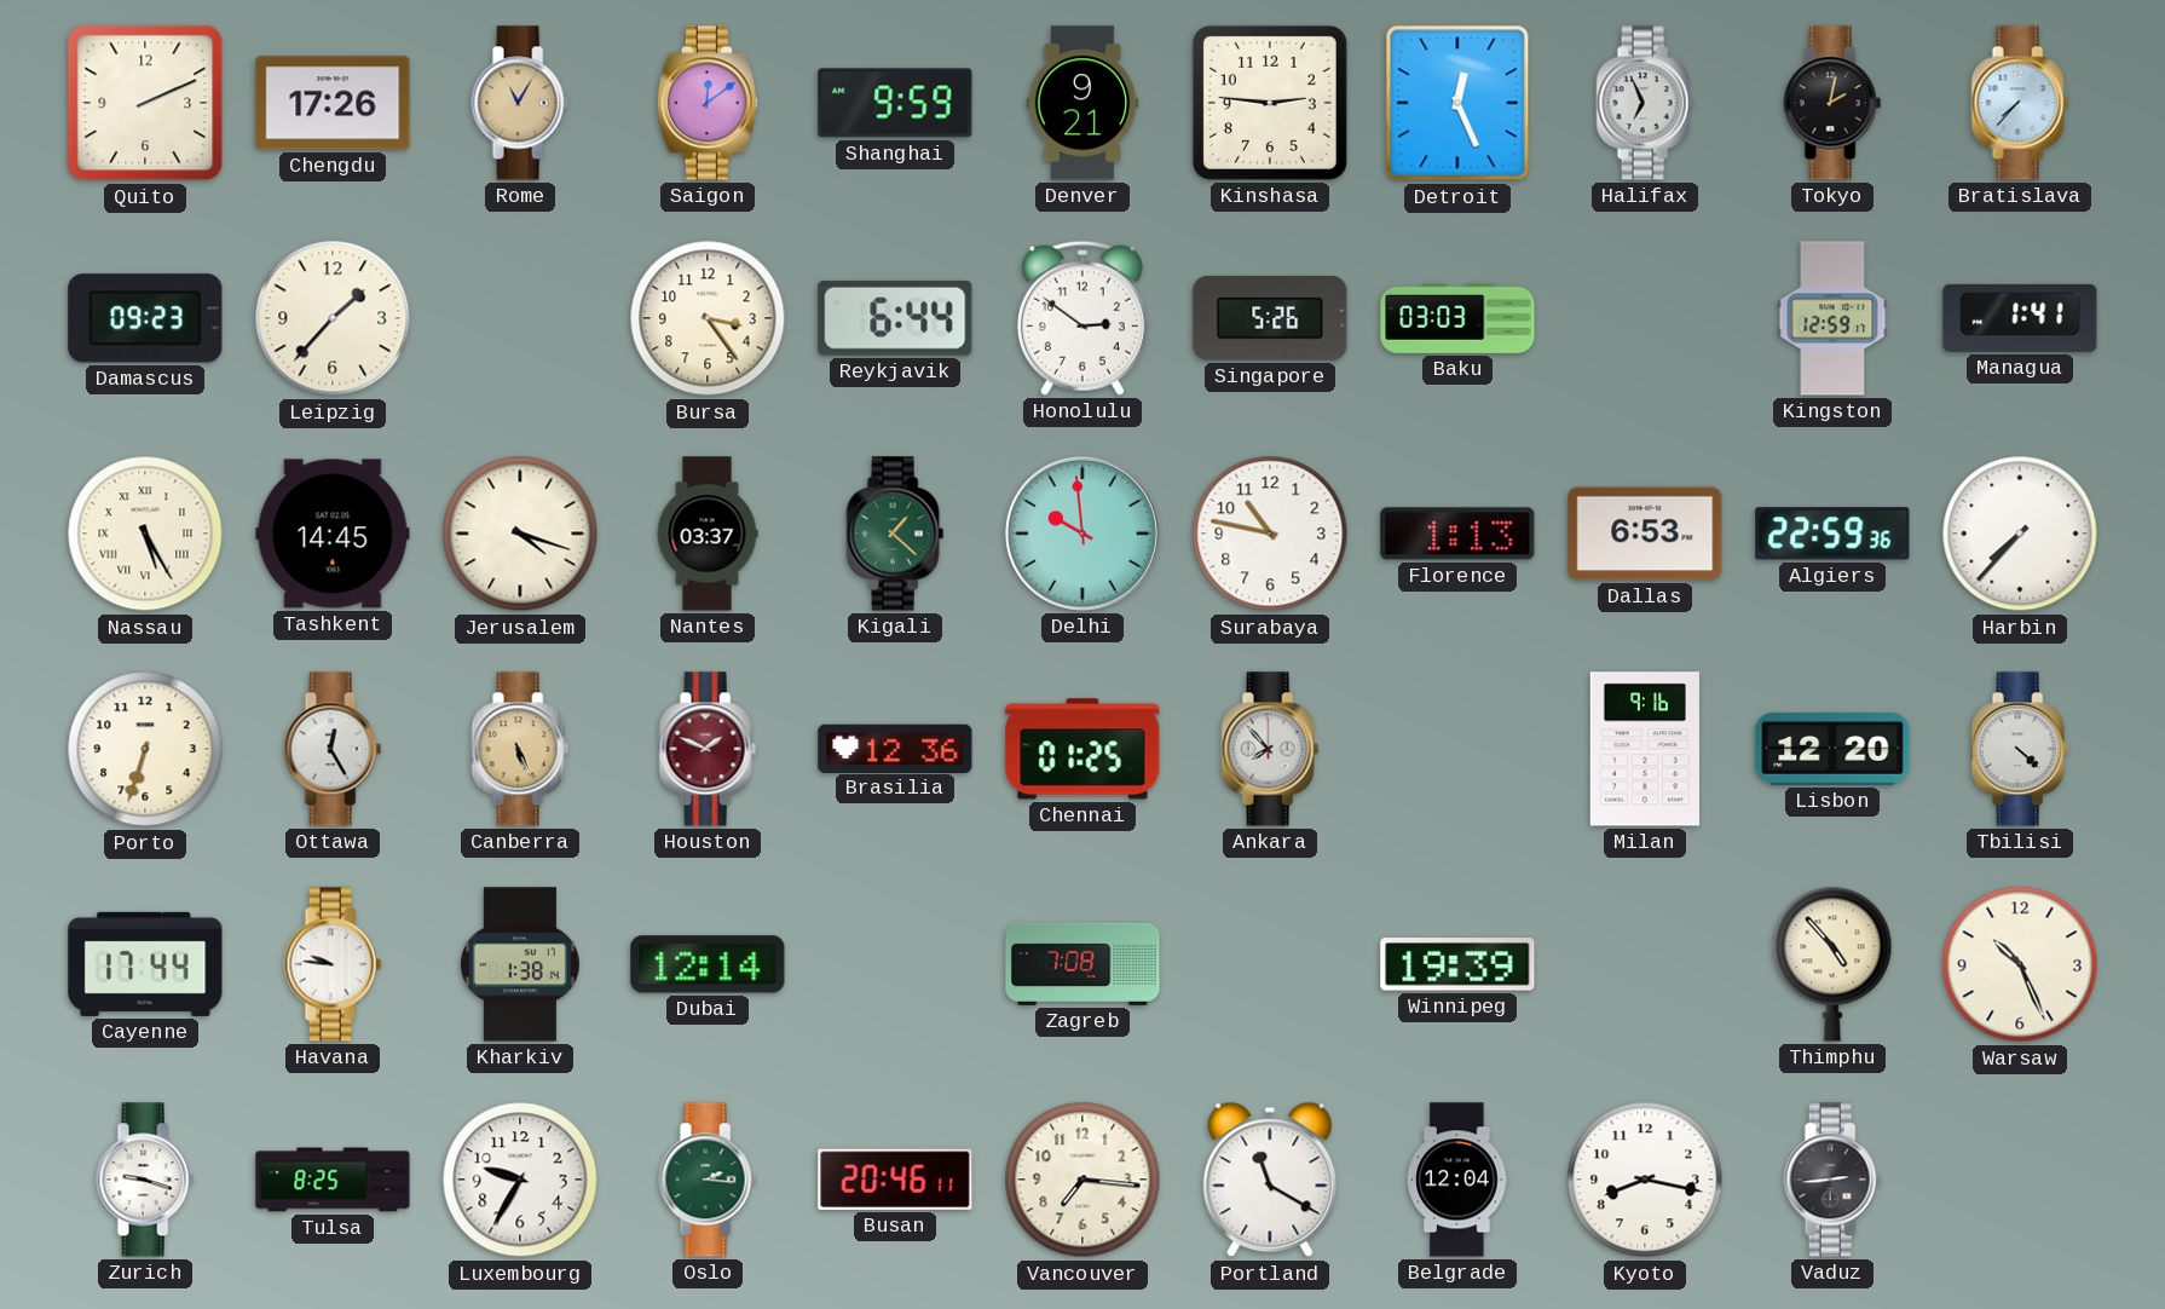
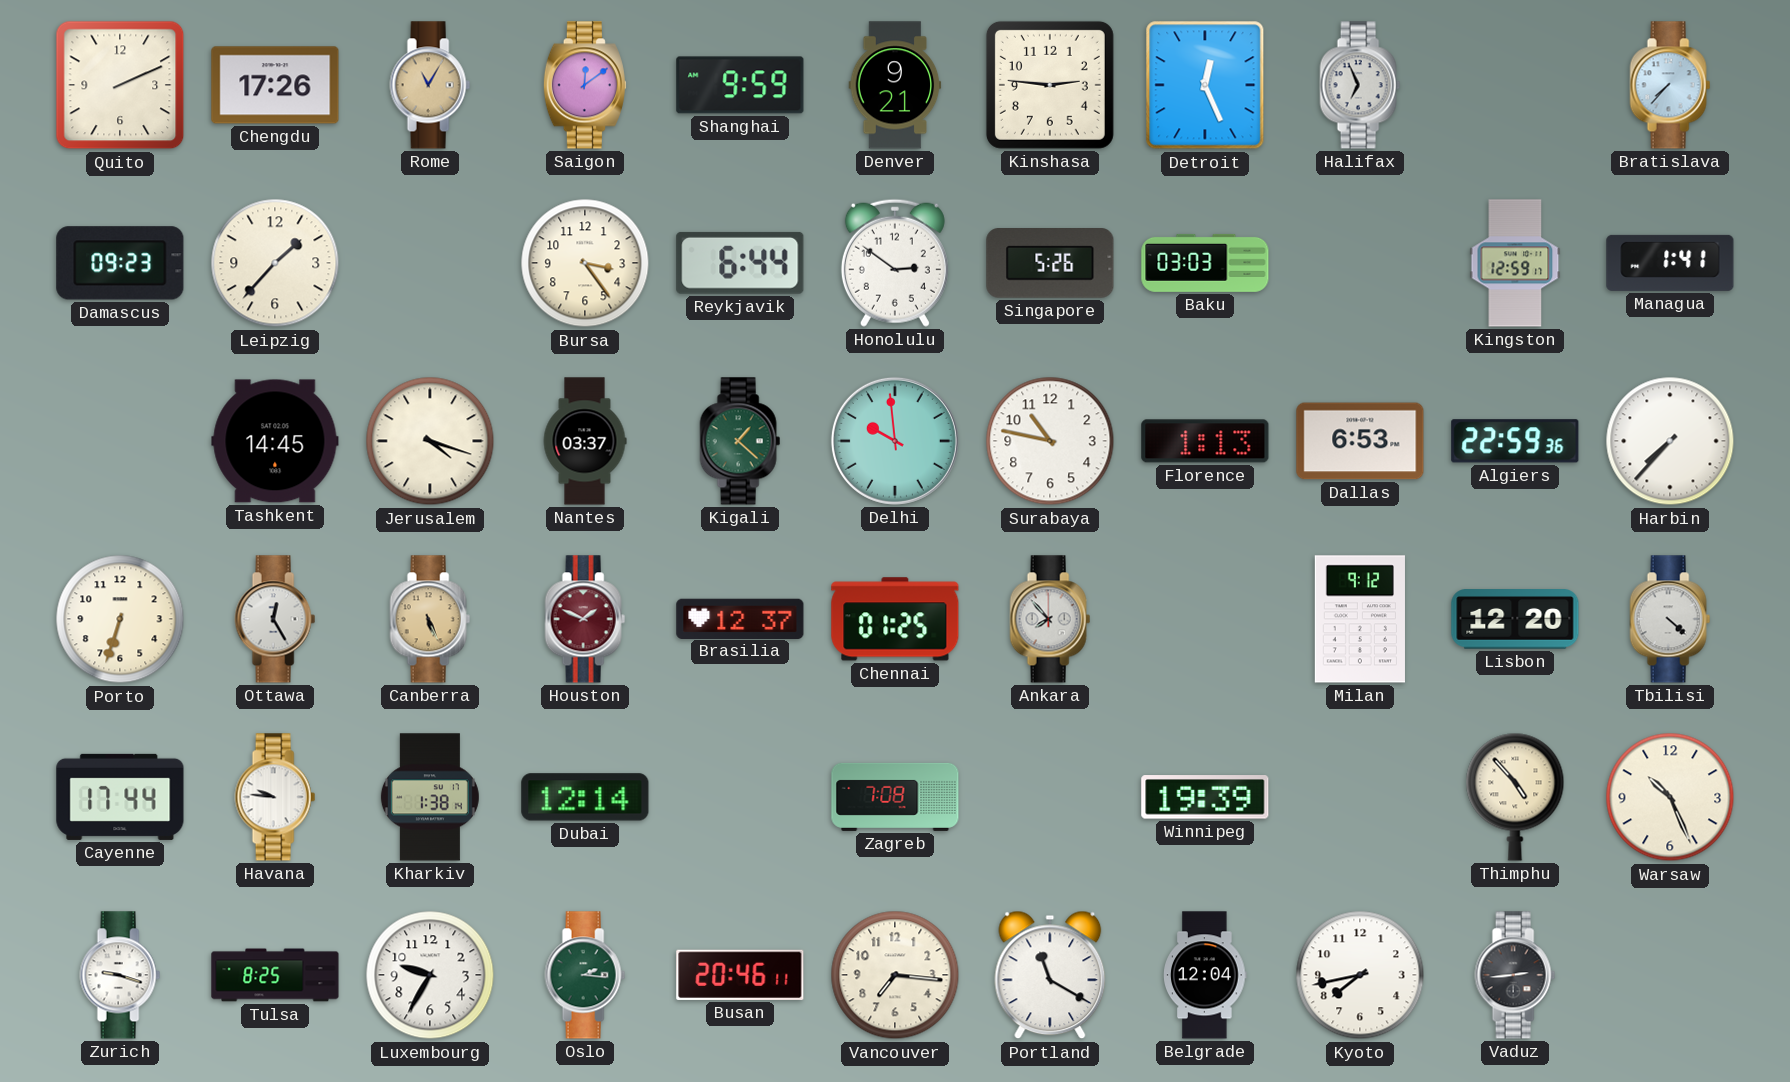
Tokyo: 2:02 -> none (1832, 103)
Nassau: 5:25 -> none (145, 534)
Brasilia: 12:36 -> 12:37 (740, 618)
Milan: 9:16 -> 9:12 (1360, 619)
Kyoto: 8:17 -> 7:43 (1360, 975)
